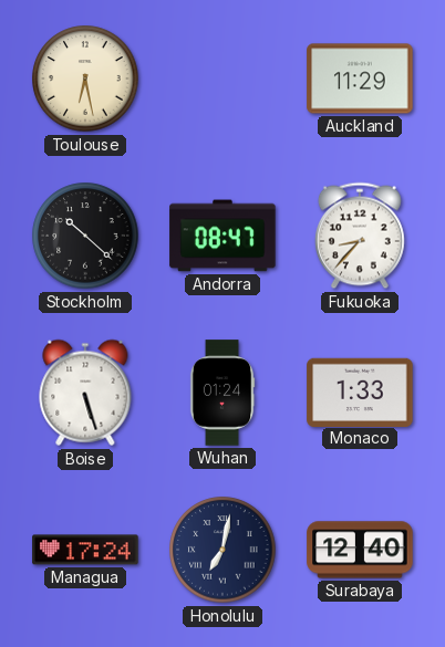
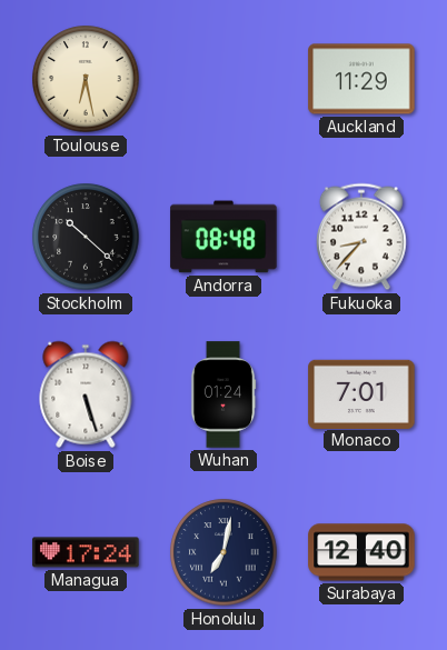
Andorra: 08:47 -> 08:48 (223, 237)
Monaco: 1:33 -> 7:01 (361, 393)
